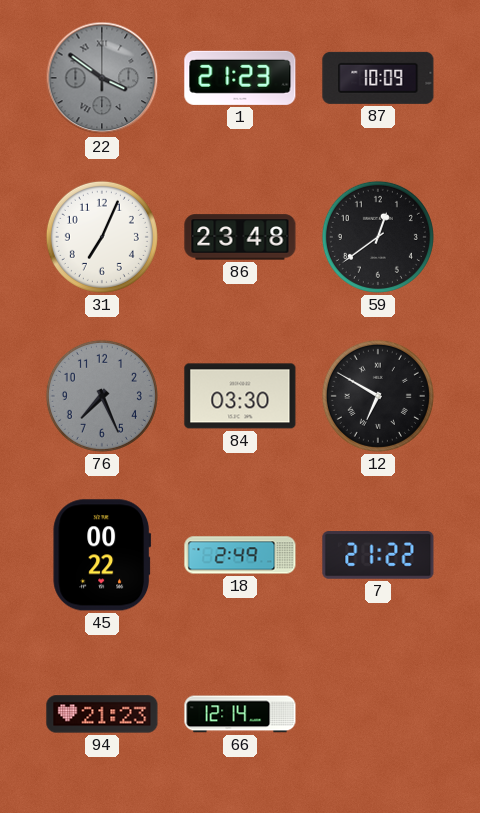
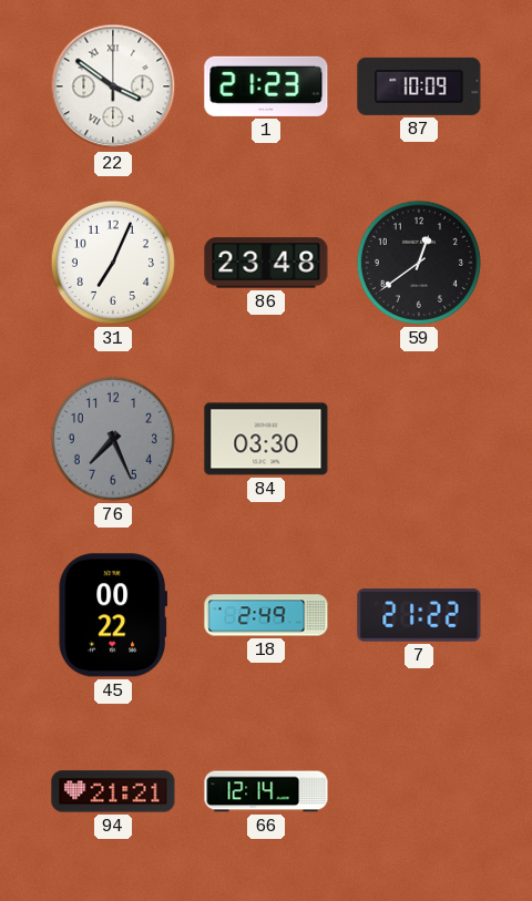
22 dial: grey -> white (113, 86)
12: 6:50 -> none (378, 396)
94: 21:23 -> 21:21 (113, 791)
